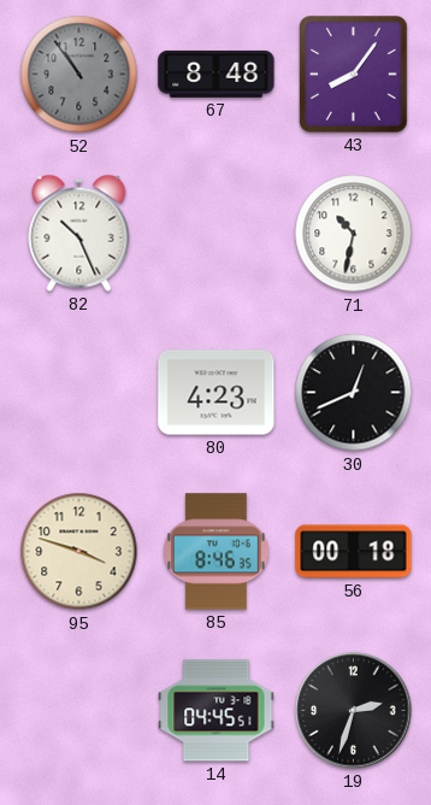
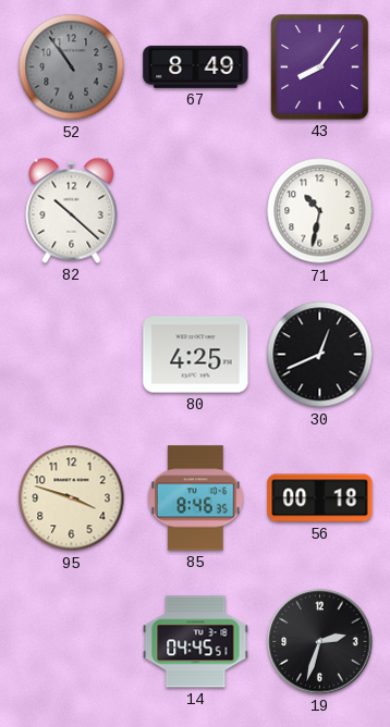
67: 8:48 -> 8:49 (196, 66)
82: 10:26 -> 10:22 (72, 210)
80: 4:23 -> 4:25 (196, 355)
